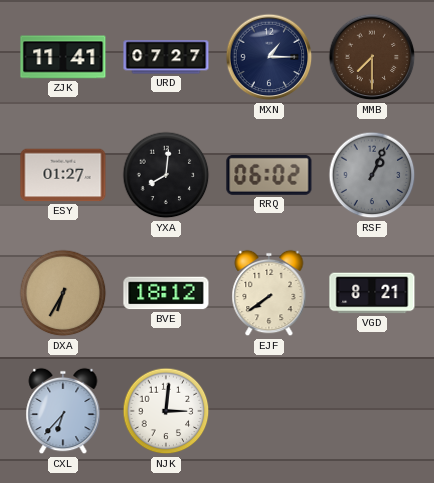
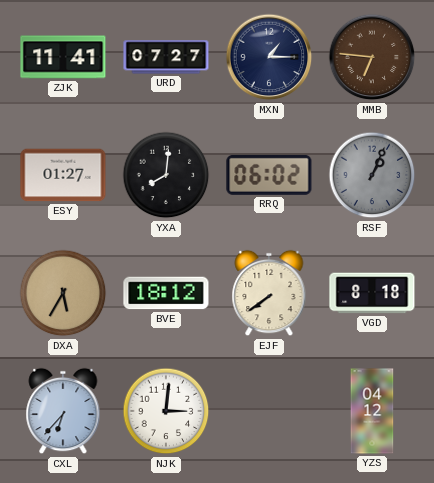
MMB: 7:30 -> 6:46 (372, 57)
DXA: 6:35 -> 5:35 (63, 293)
VGD: 8:21 -> 8:18 (372, 293)
YZS: none -> 04:12 (372, 411)
